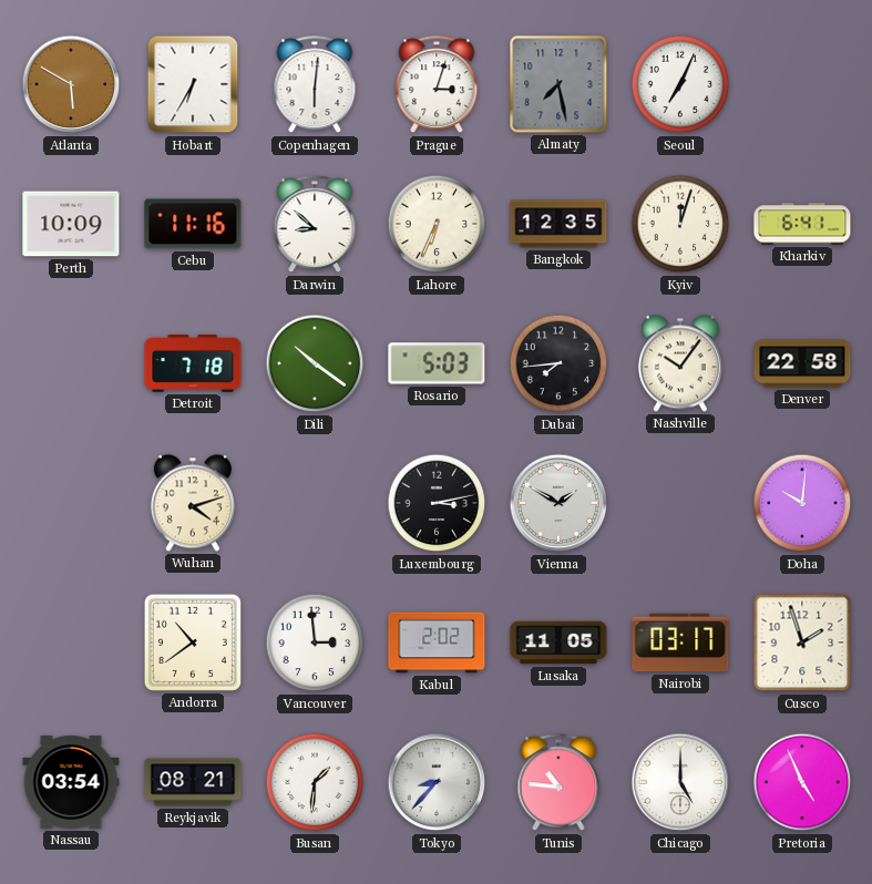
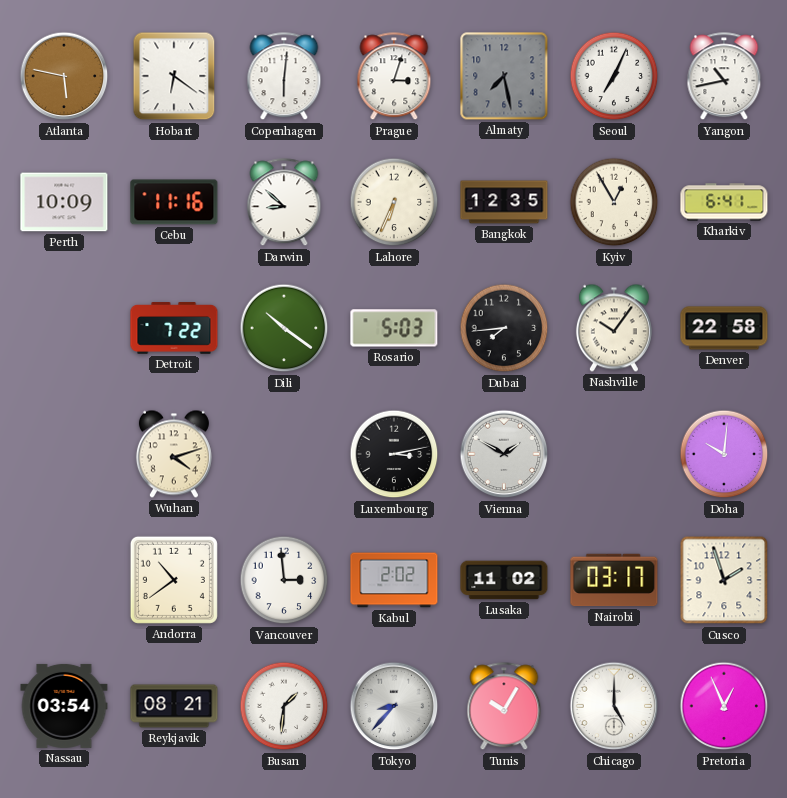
Atlanta: 5:50 -> 5:47 (64, 76)
Hobart: 6:35 -> 6:21 (174, 76)
Yangon: none -> 10:43 (724, 77)
Kyiv: 12:03 -> 12:55 (614, 202)
Detroit: 7:18 -> 7:22 (174, 328)
Lusaka: 11:05 -> 11:02 (504, 580)
Tunis: 10:46 -> 10:05 (504, 707)
Pretoria: 4:56 -> 12:56 (724, 706)
